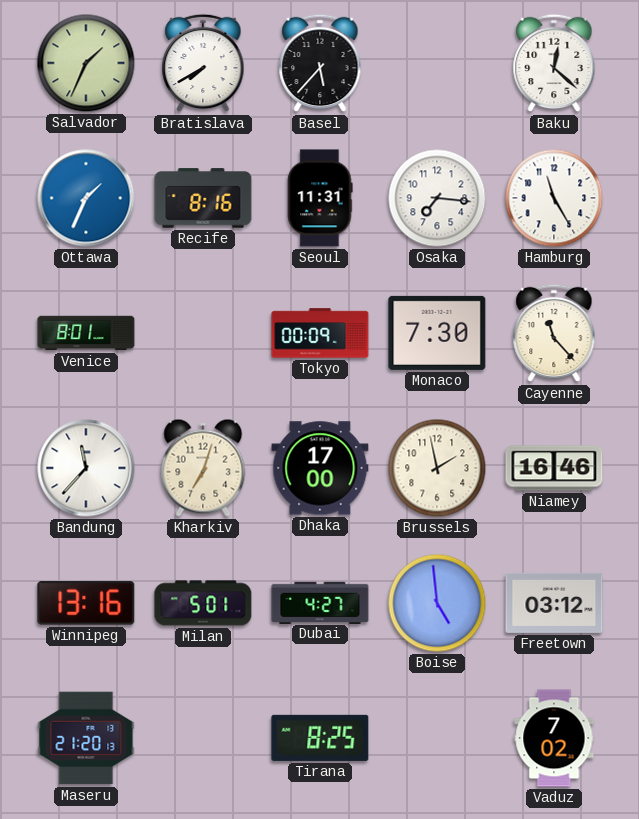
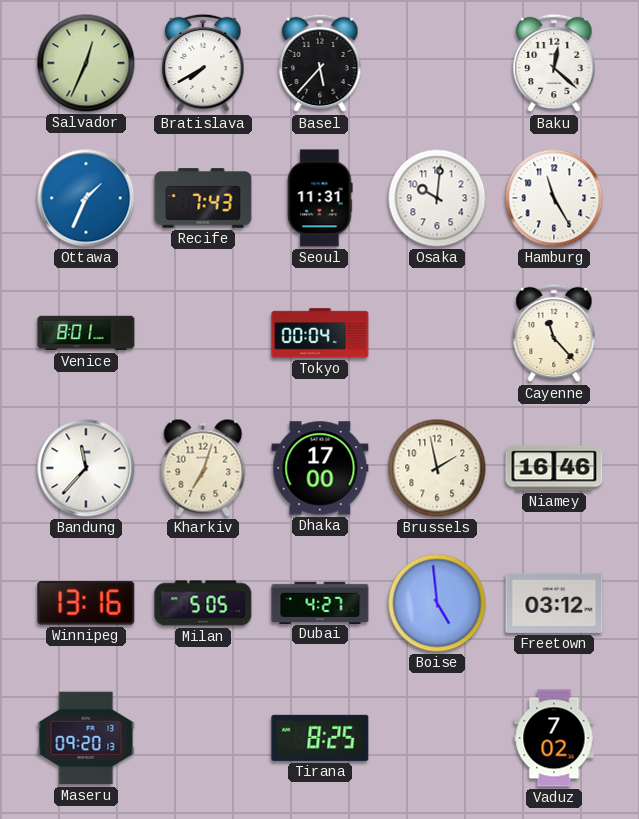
Salvador: 1:34 -> 12:34 (86, 63)
Recife: 8:16 -> 7:43 (203, 198)
Osaka: 7:16 -> 10:01 (437, 198)
Tokyo: 00:09 -> 00:04 (320, 333)
Monaco: 7:30 -> none (437, 333)
Milan: 5:01 -> 5:05 (203, 603)
Maseru: 21:20 -> 09:20 (86, 738)
